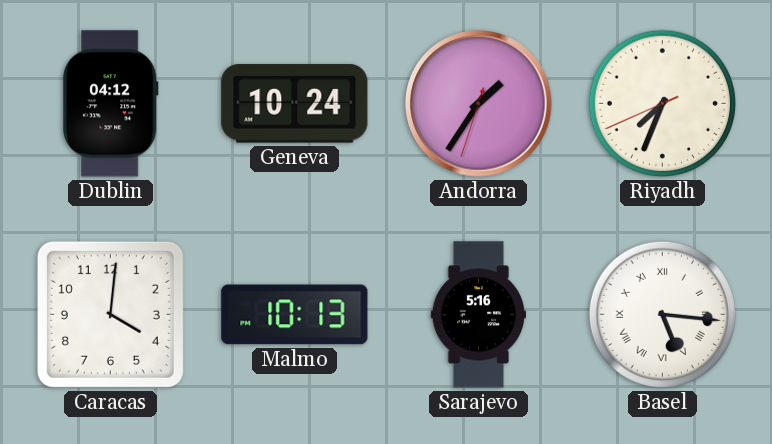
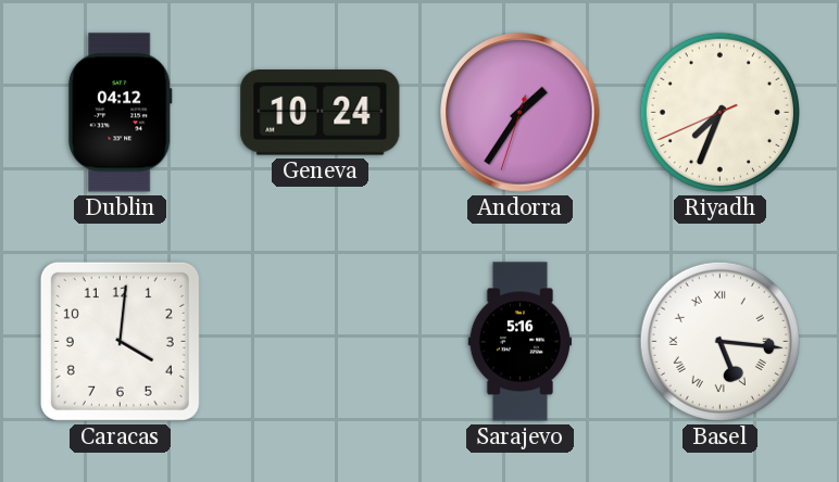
Malmo: 10:13 -> none (295, 315)
